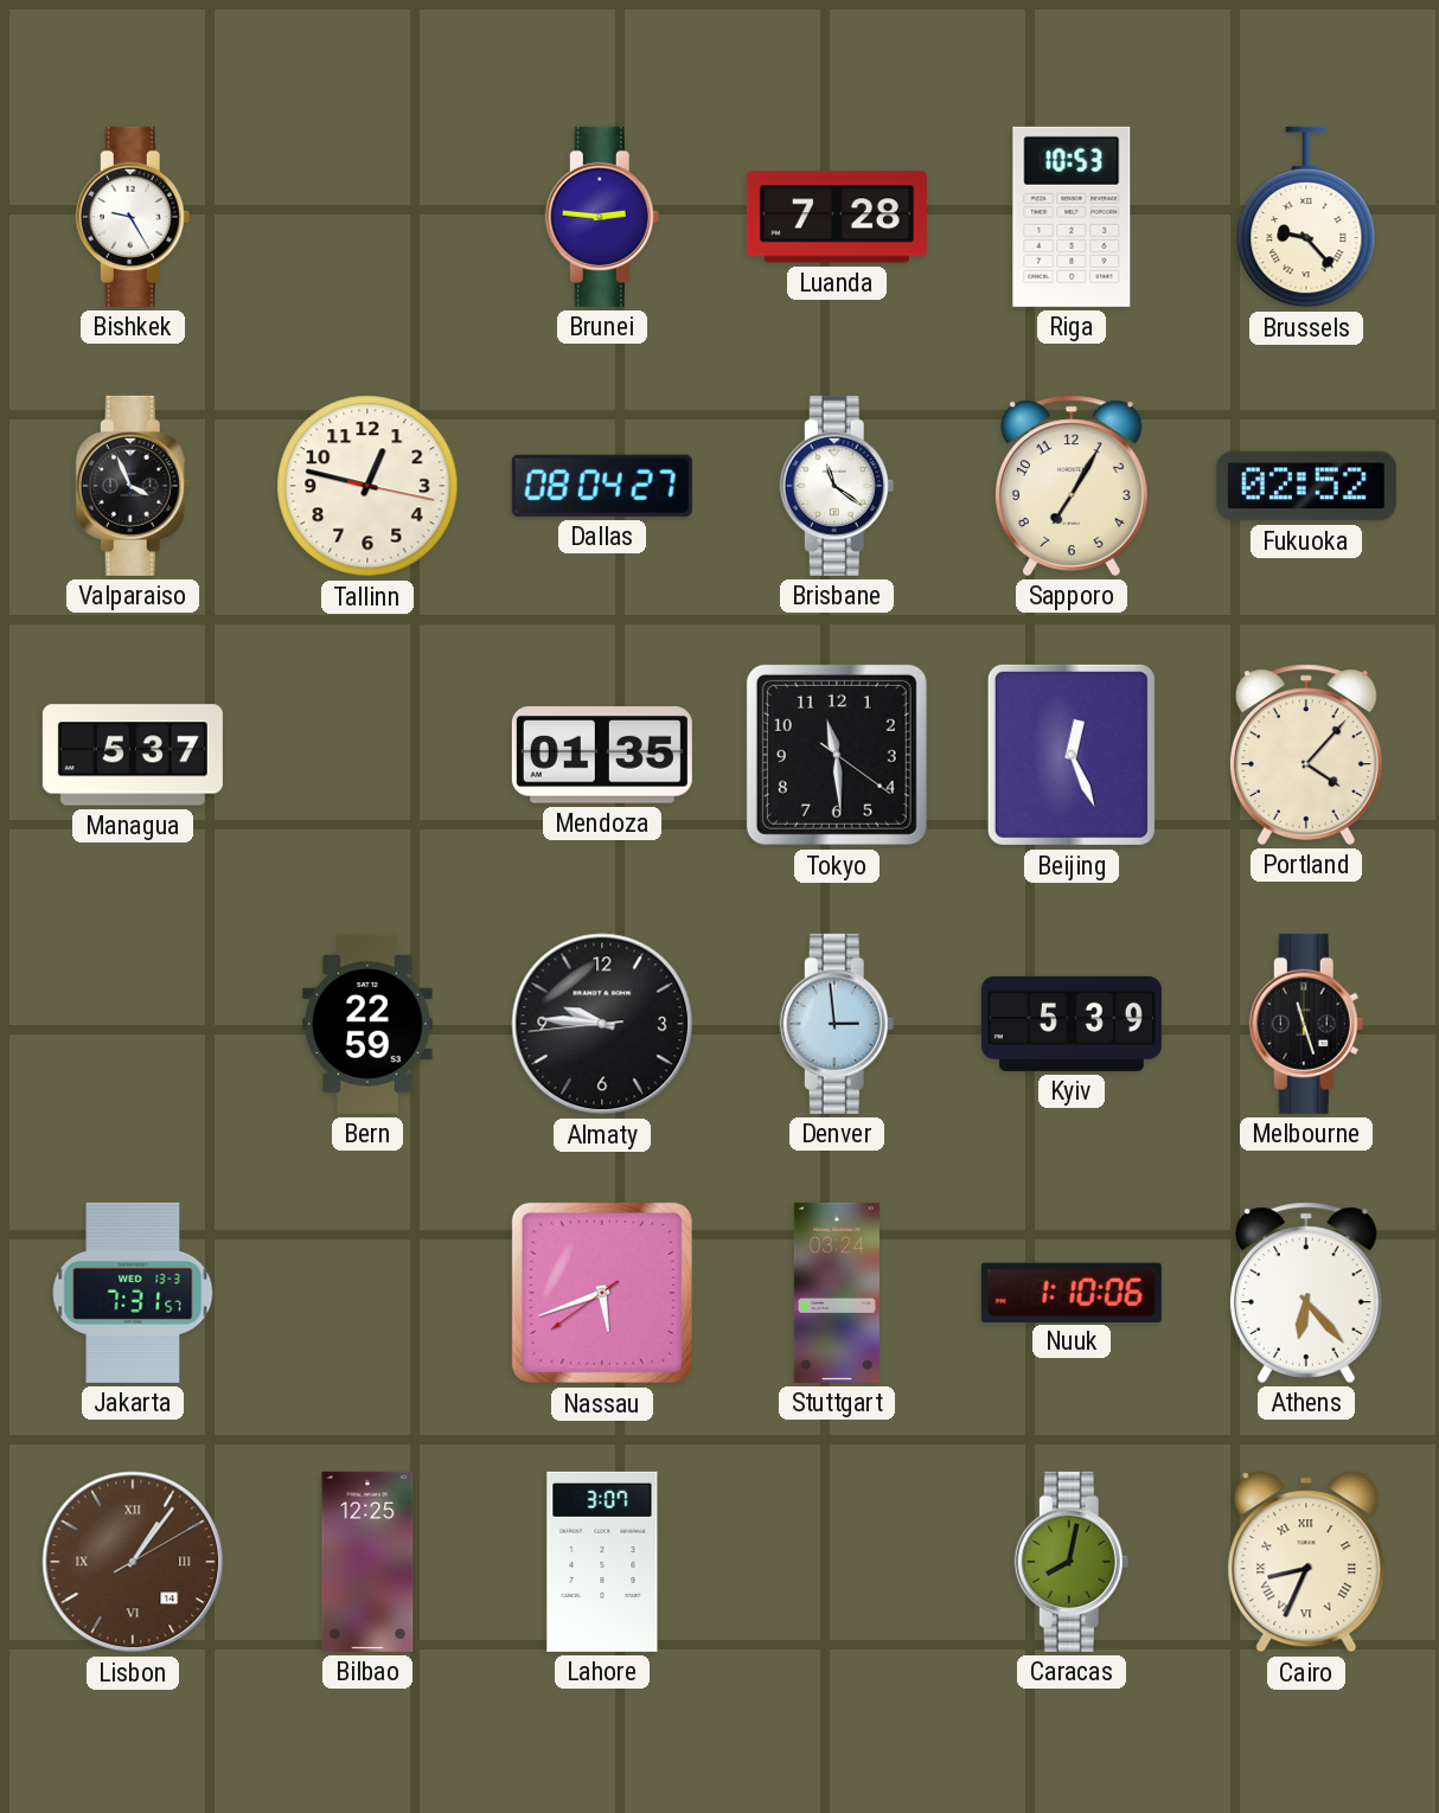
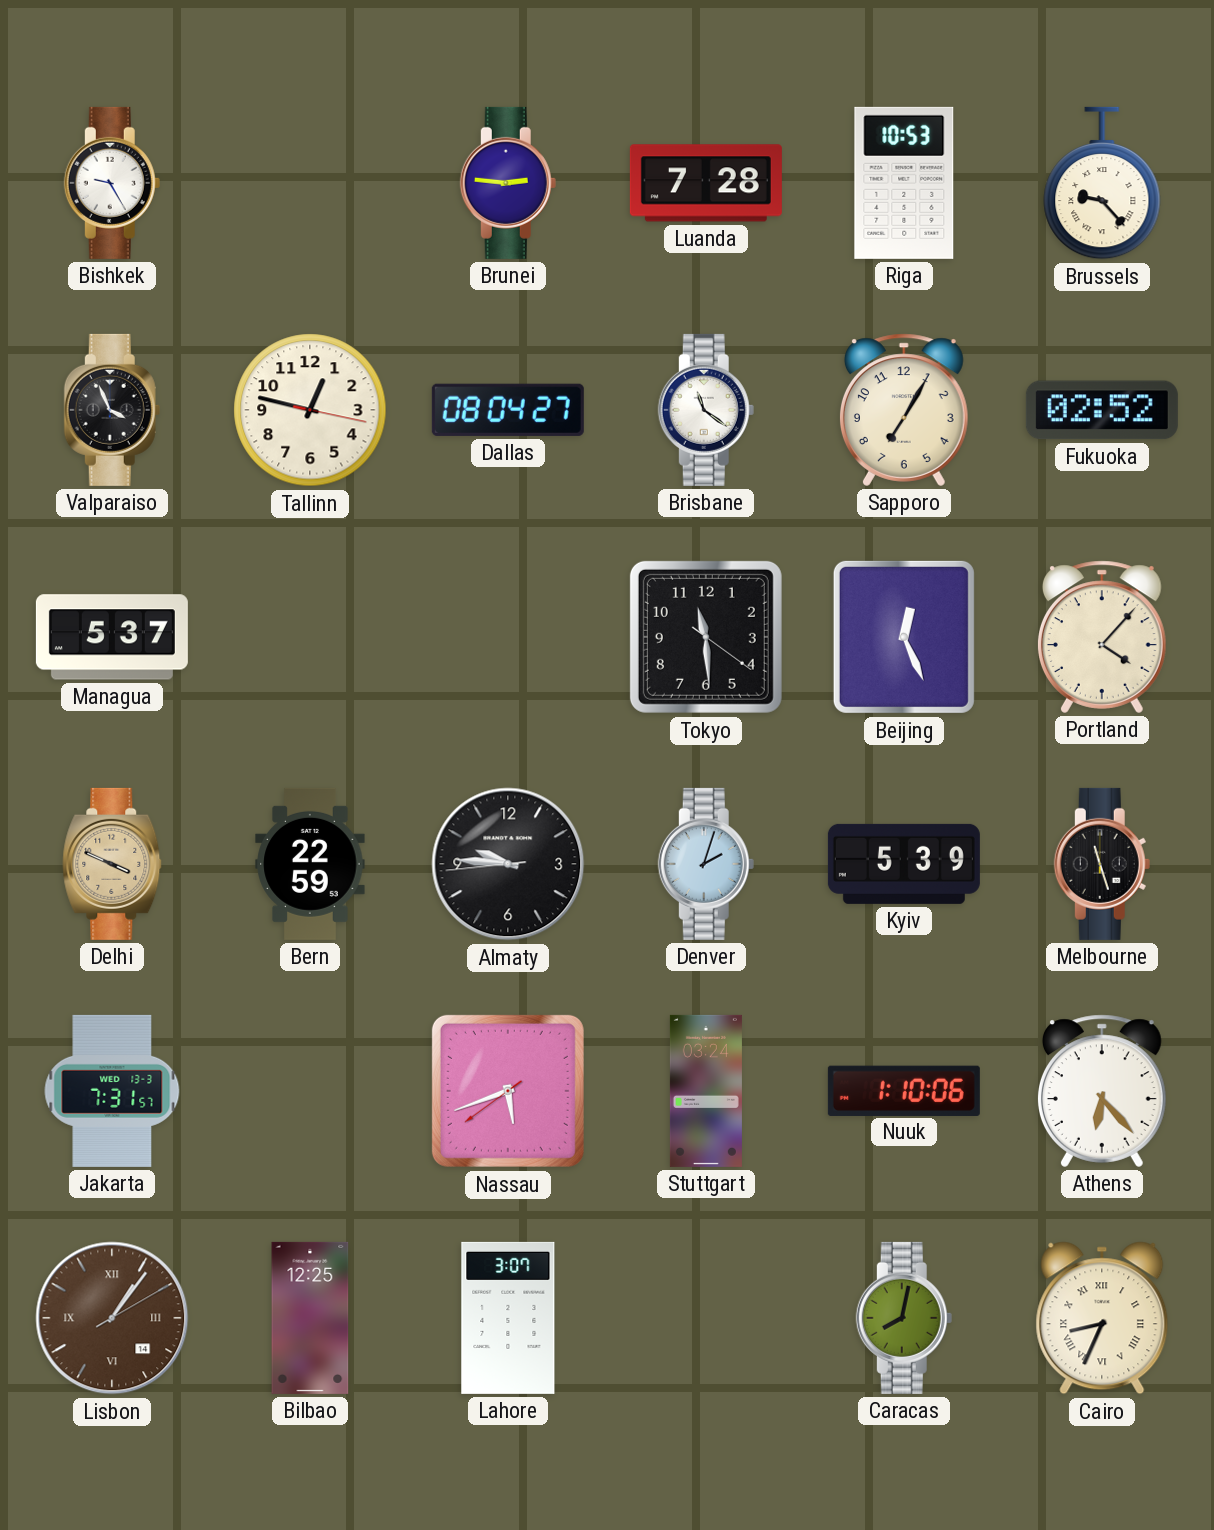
Mendoza: 01:35 -> none (602, 755)
Delhi: none -> 3:49 (112, 864)
Denver: 2:59 -> 2:03 (706, 864)
